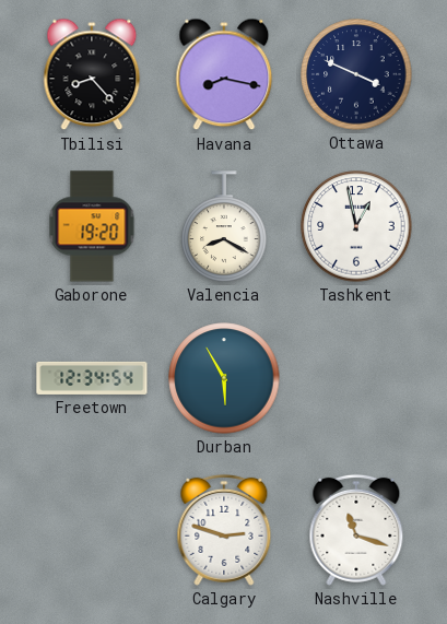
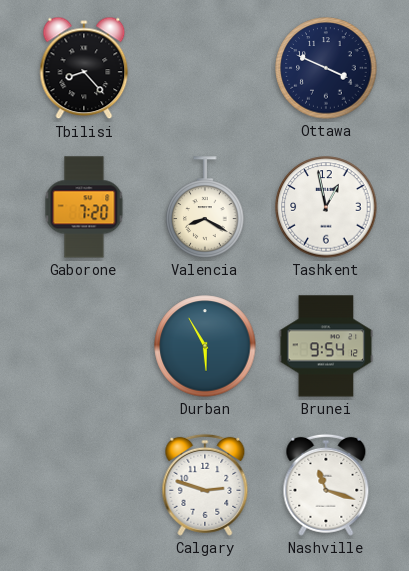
Havana: 8:17 -> none (224, 74)
Gaborone: 19:20 -> 7:20 (84, 207)
Freetown: 12:34 -> none (92, 378)
Brunei: none -> 9:54 (326, 346)
